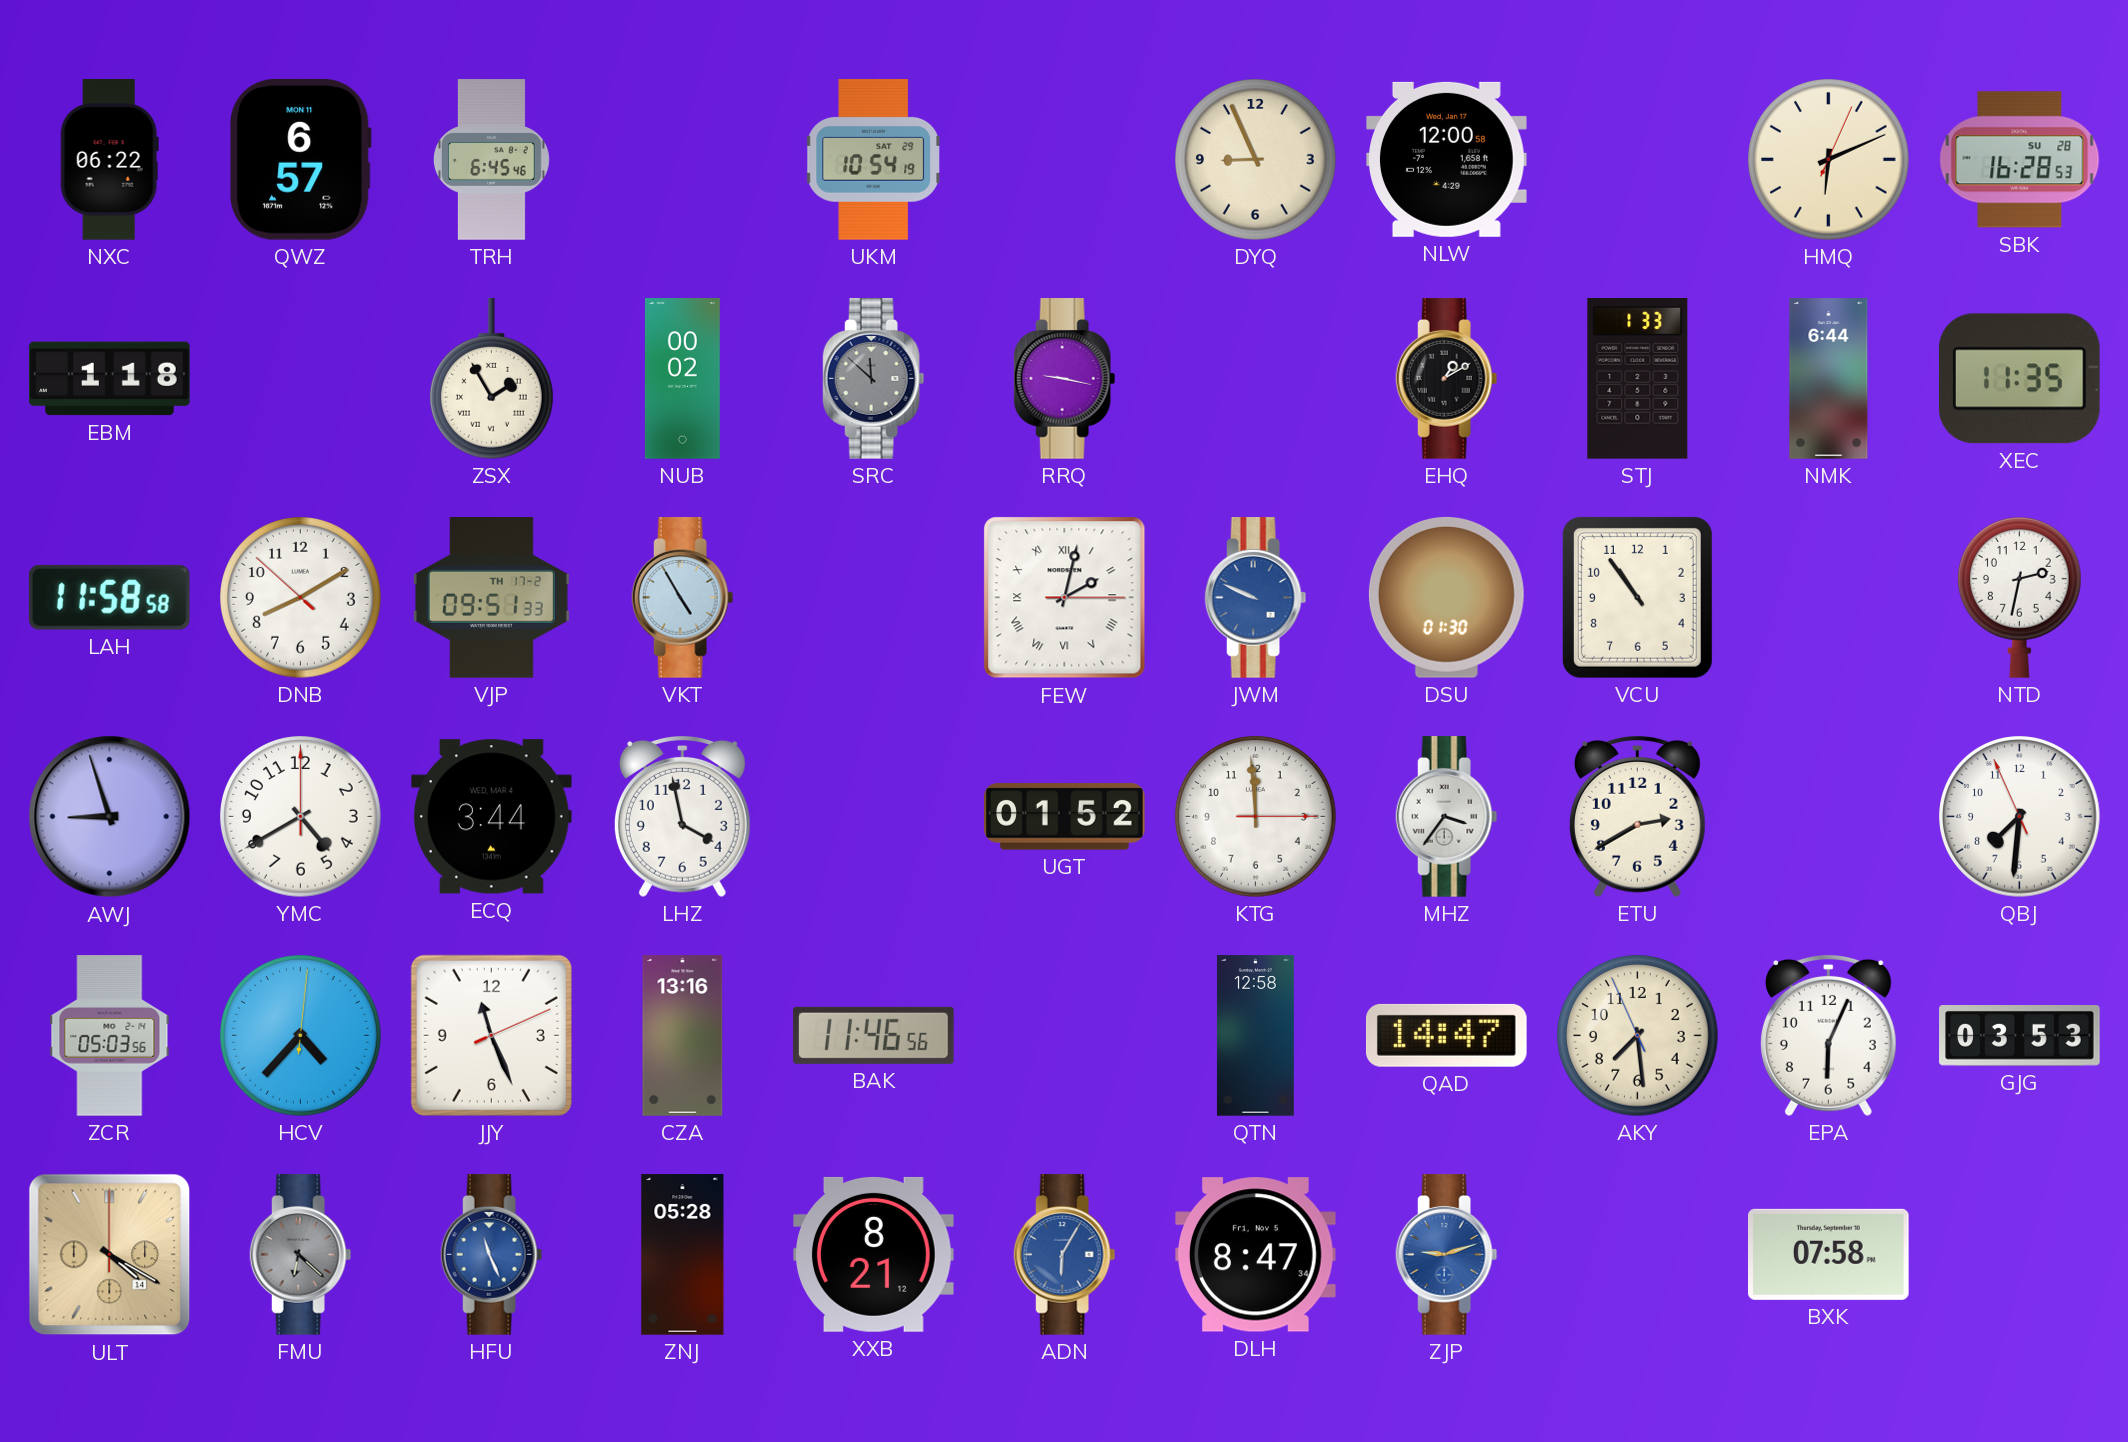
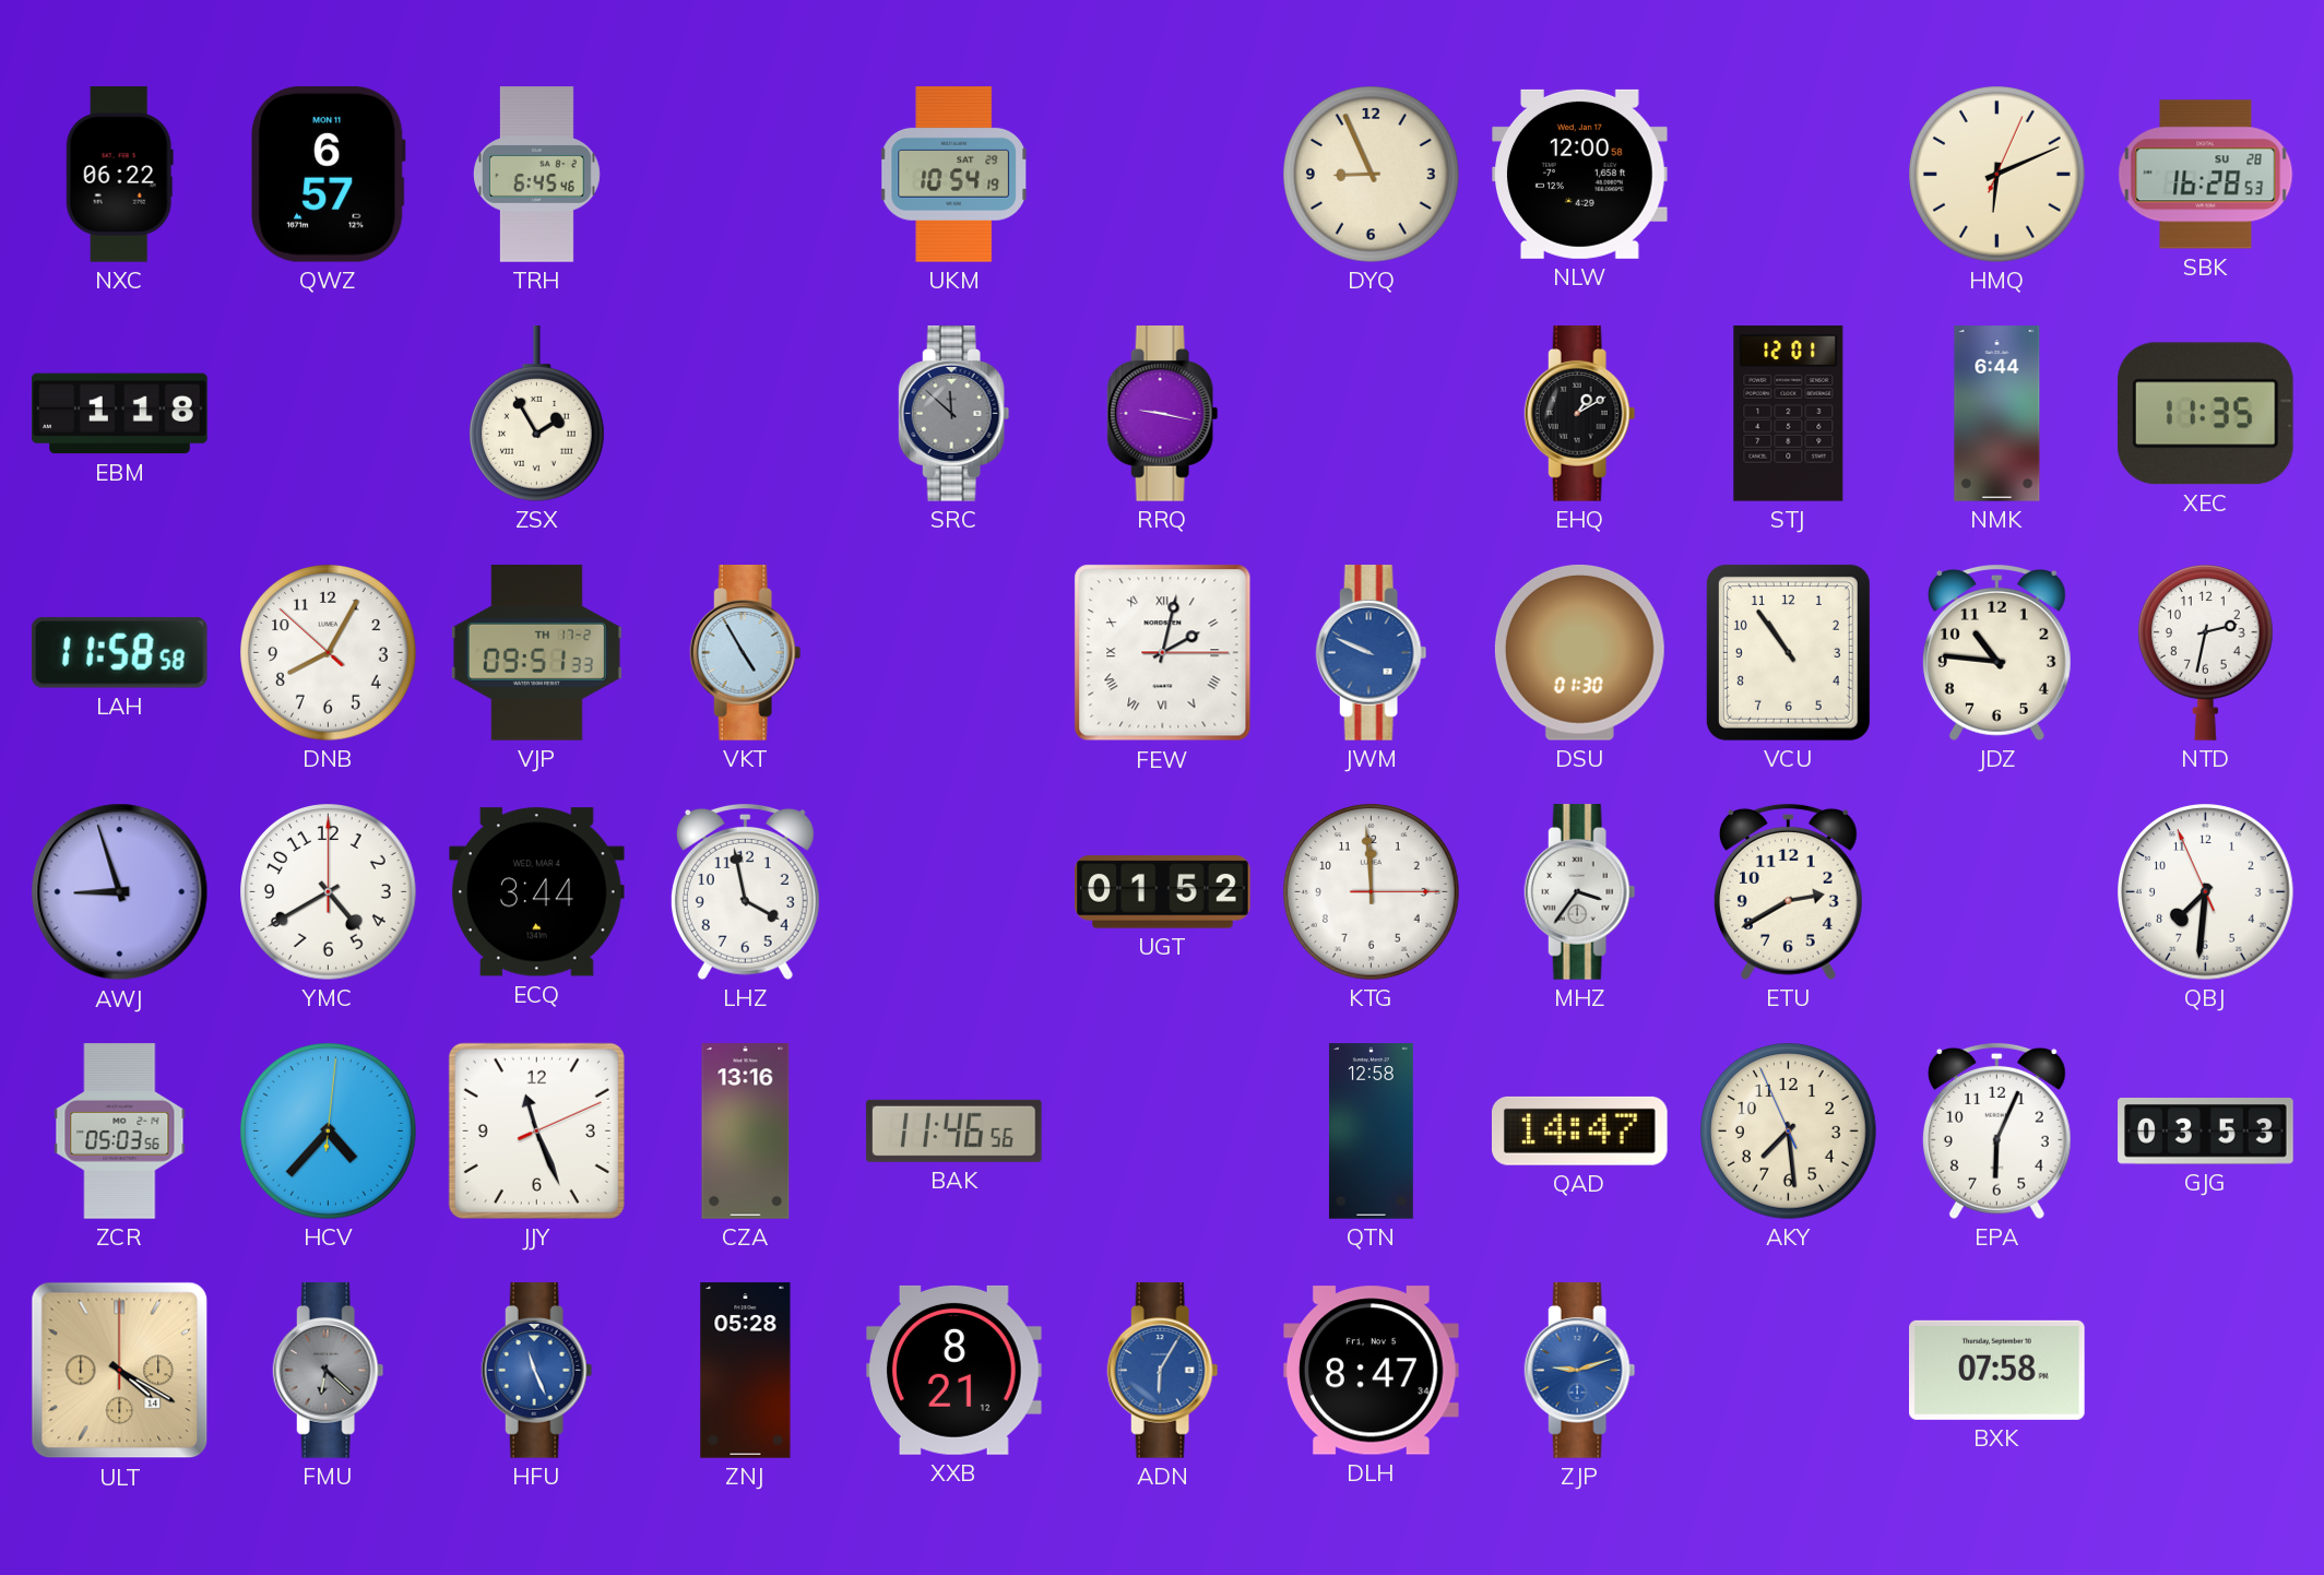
NUB: 00:02 -> none (682, 379)
STJ: 1:33 -> 12:01 (1789, 414)
DNB: 8:09 -> 8:04 (329, 653)
JDZ: none -> 10:46 (1996, 652)
